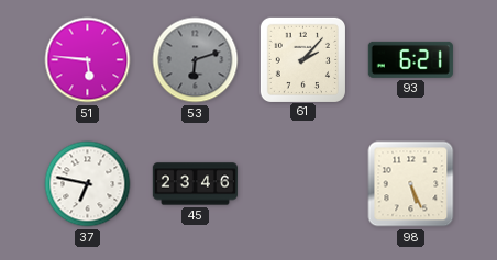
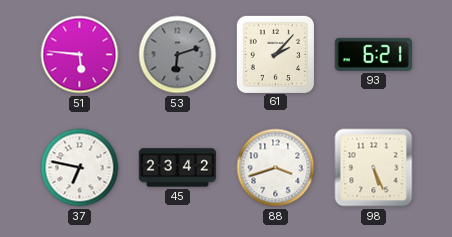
45: 23:46 -> 23:42 (177, 168)
88: none -> 3:42 (276, 168)
